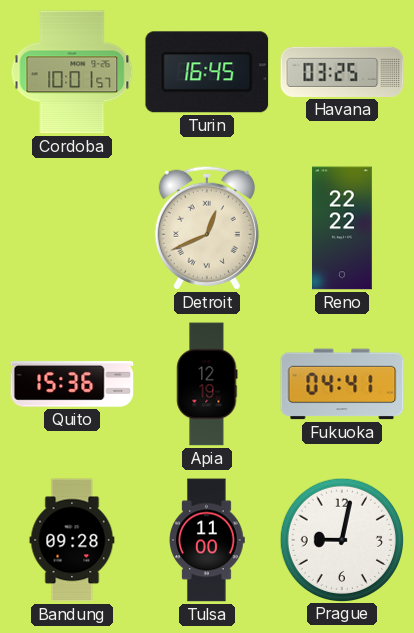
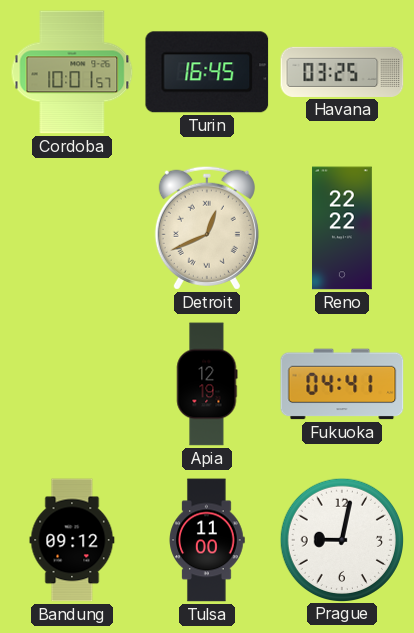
Quito: 15:36 -> none (72, 384)
Bandung: 09:28 -> 09:12 (72, 540)
